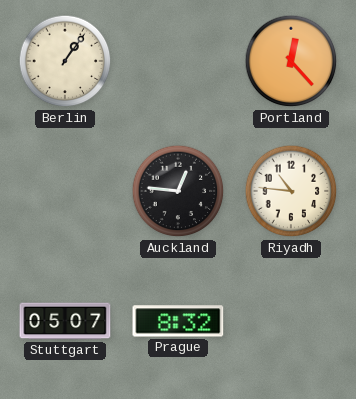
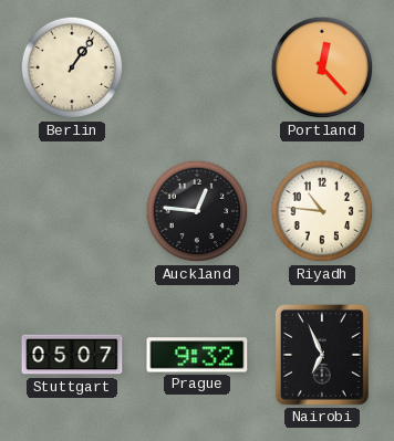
Prague: 8:32 -> 9:32 (197, 355)
Nairobi: none -> 6:56 (322, 355)
